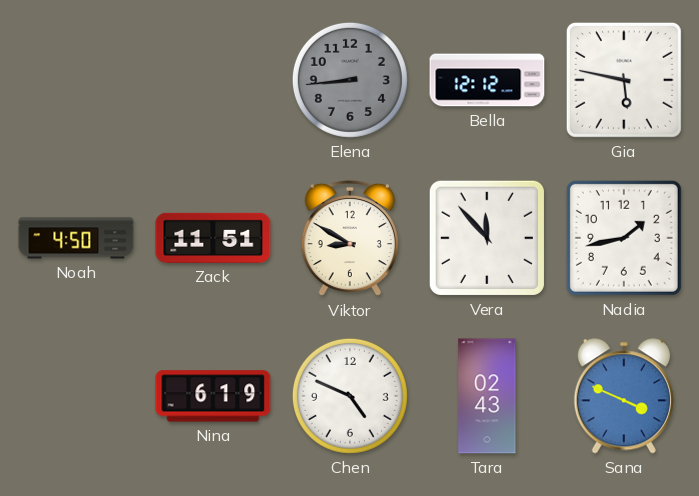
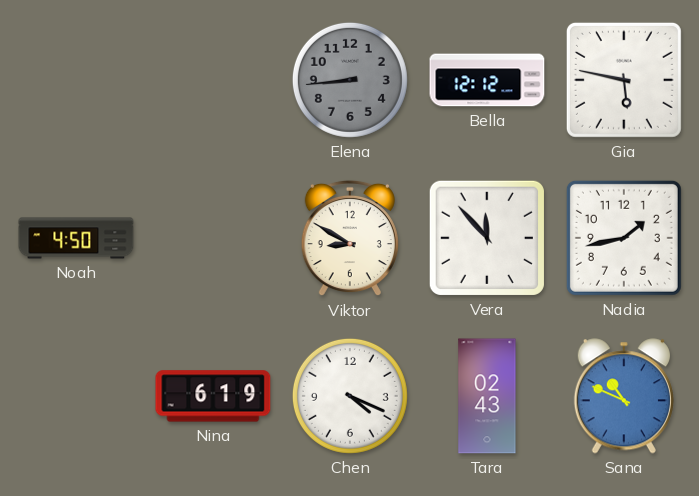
Zack: 11:51 -> none (213, 238)
Chen: 4:49 -> 4:19 (350, 396)
Sana: 3:49 -> 10:49 (624, 396)
